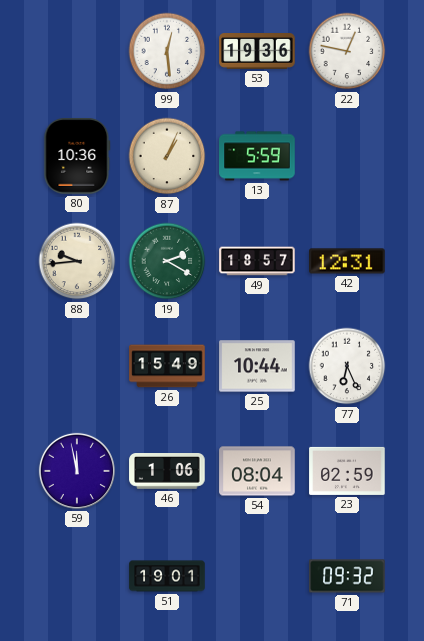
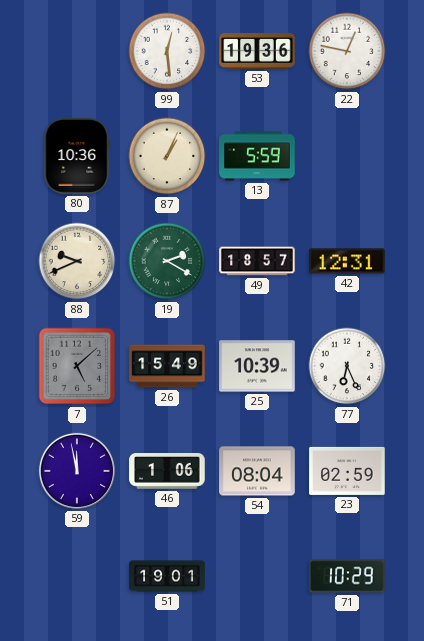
88: 9:44 -> 9:41 (77, 261)
7: none -> 5:08 (77, 366)
25: 10:44 -> 10:39 (257, 366)
71: 09:32 -> 10:29 (347, 576)
